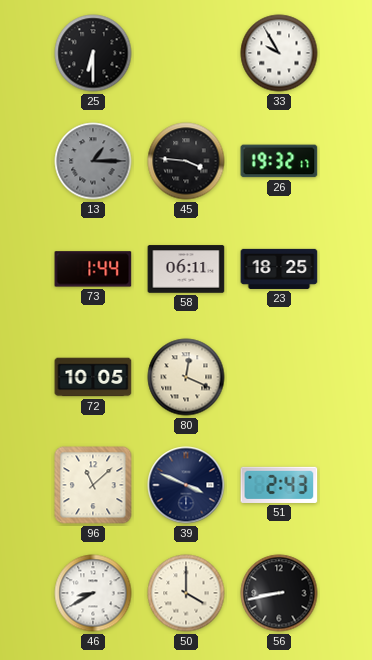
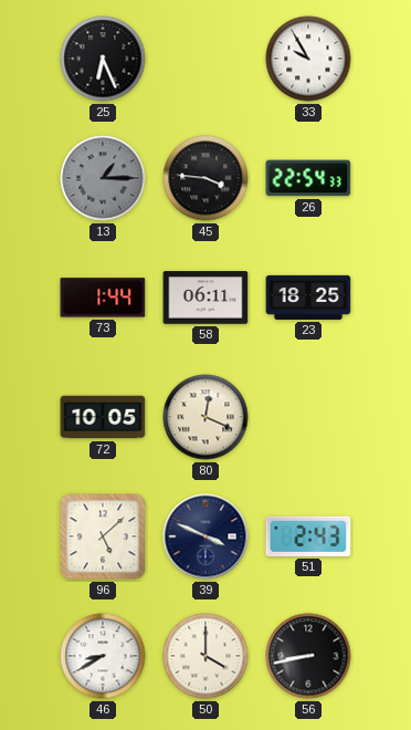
25: 6:30 -> 6:26 (103, 59)
26: 19:32 -> 22:54 (308, 178)
96: 11:08 -> 5:08 (103, 536)
